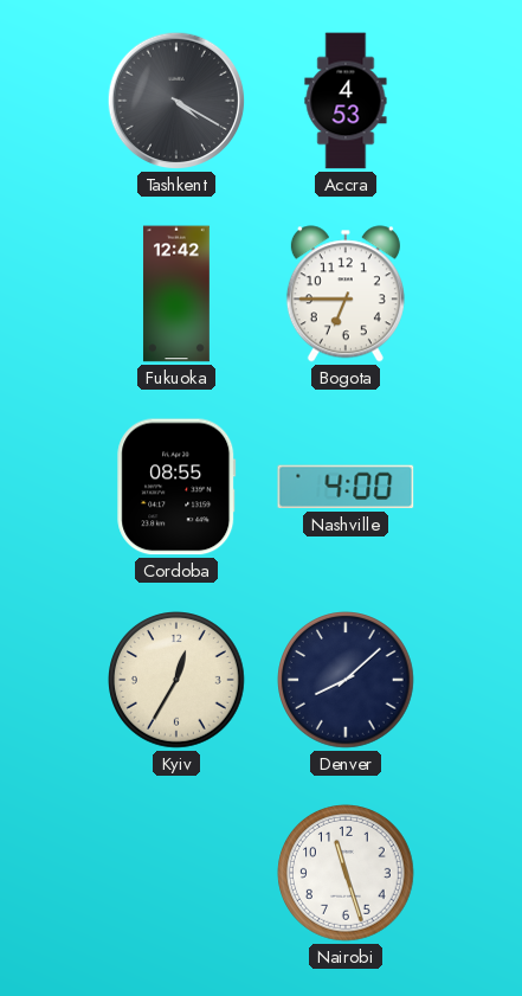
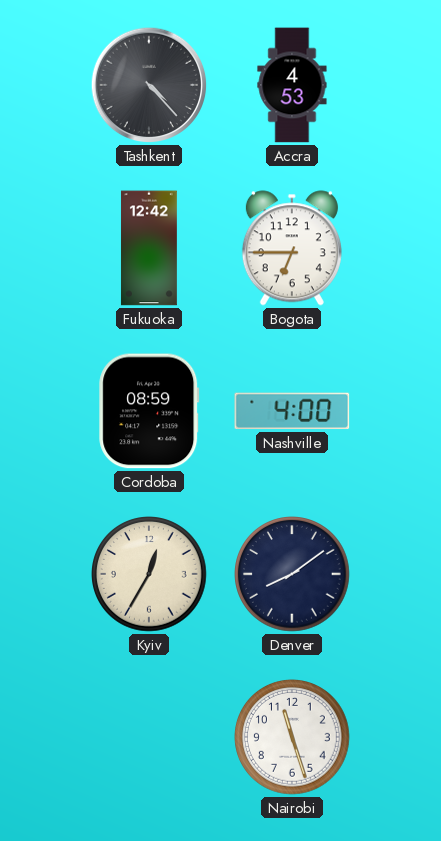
Tashkent: 4:20 -> 4:23 (149, 85)
Cordoba: 08:55 -> 08:59 (149, 411)
Denver: 8:08 -> 8:09 (293, 575)
